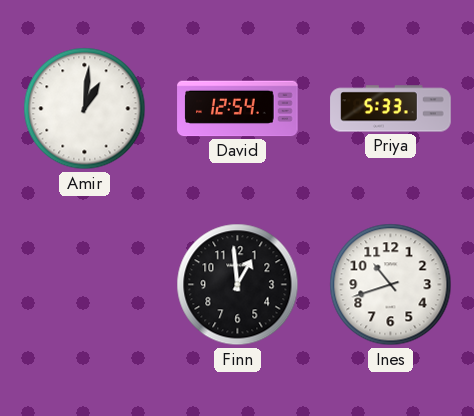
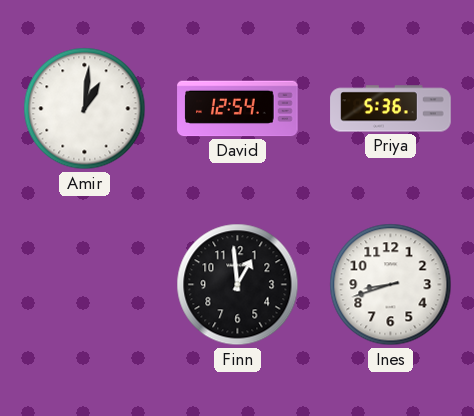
Priya: 5:33 -> 5:36 (391, 109)
Ines: 10:42 -> 8:42 (391, 285)
